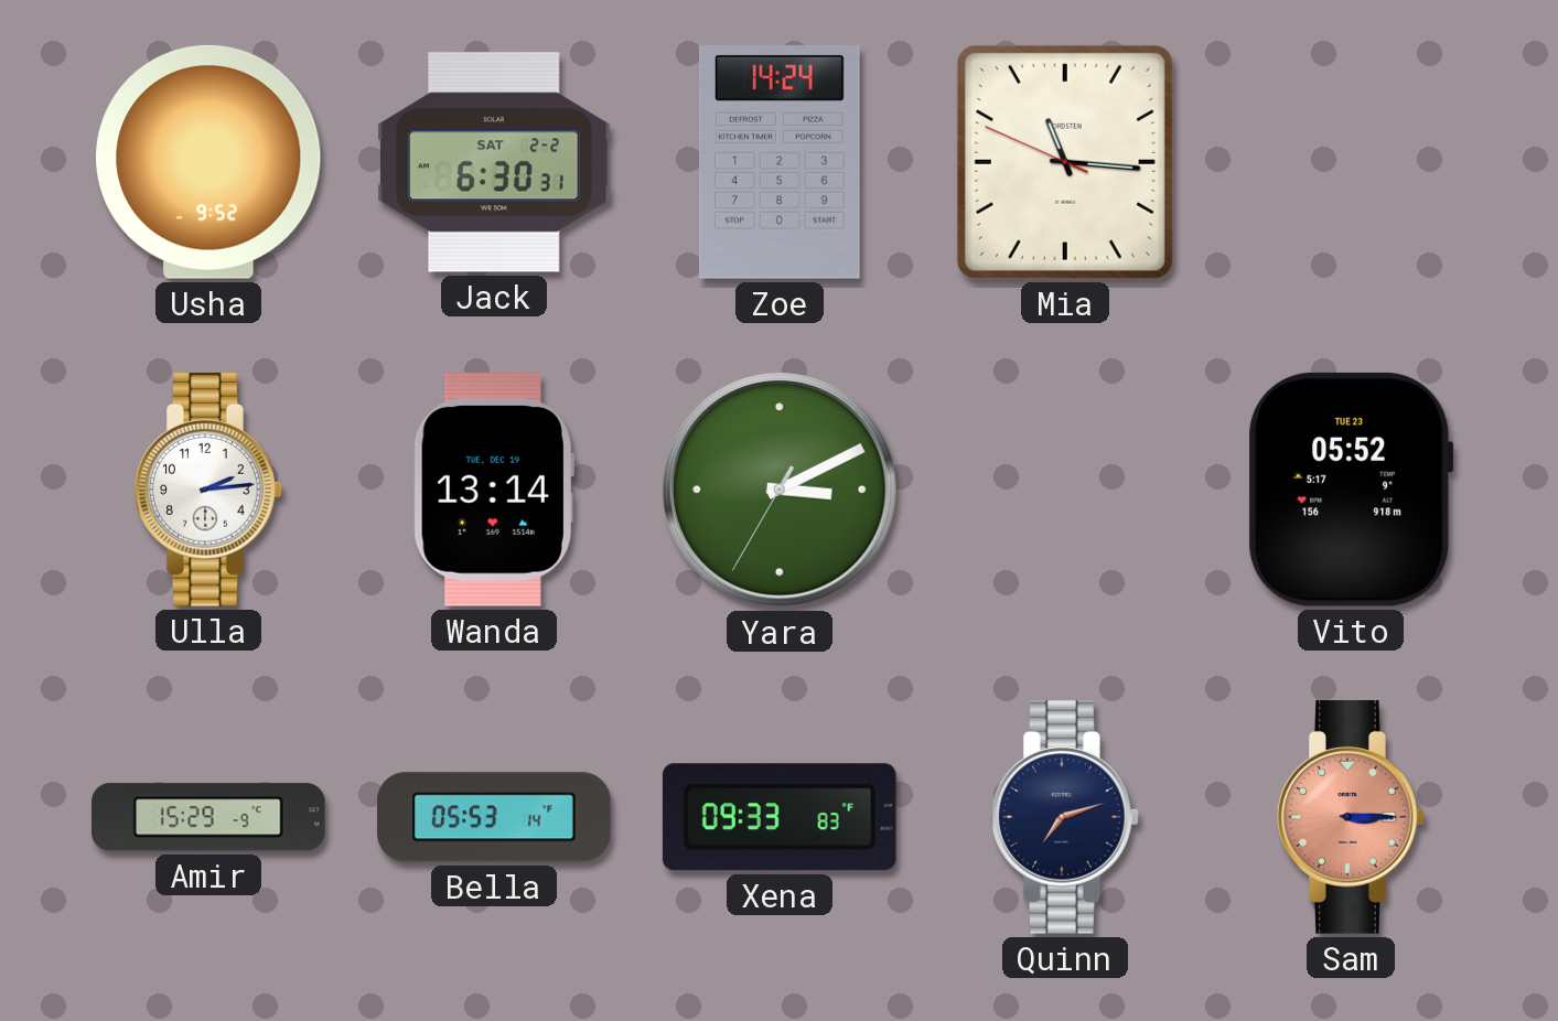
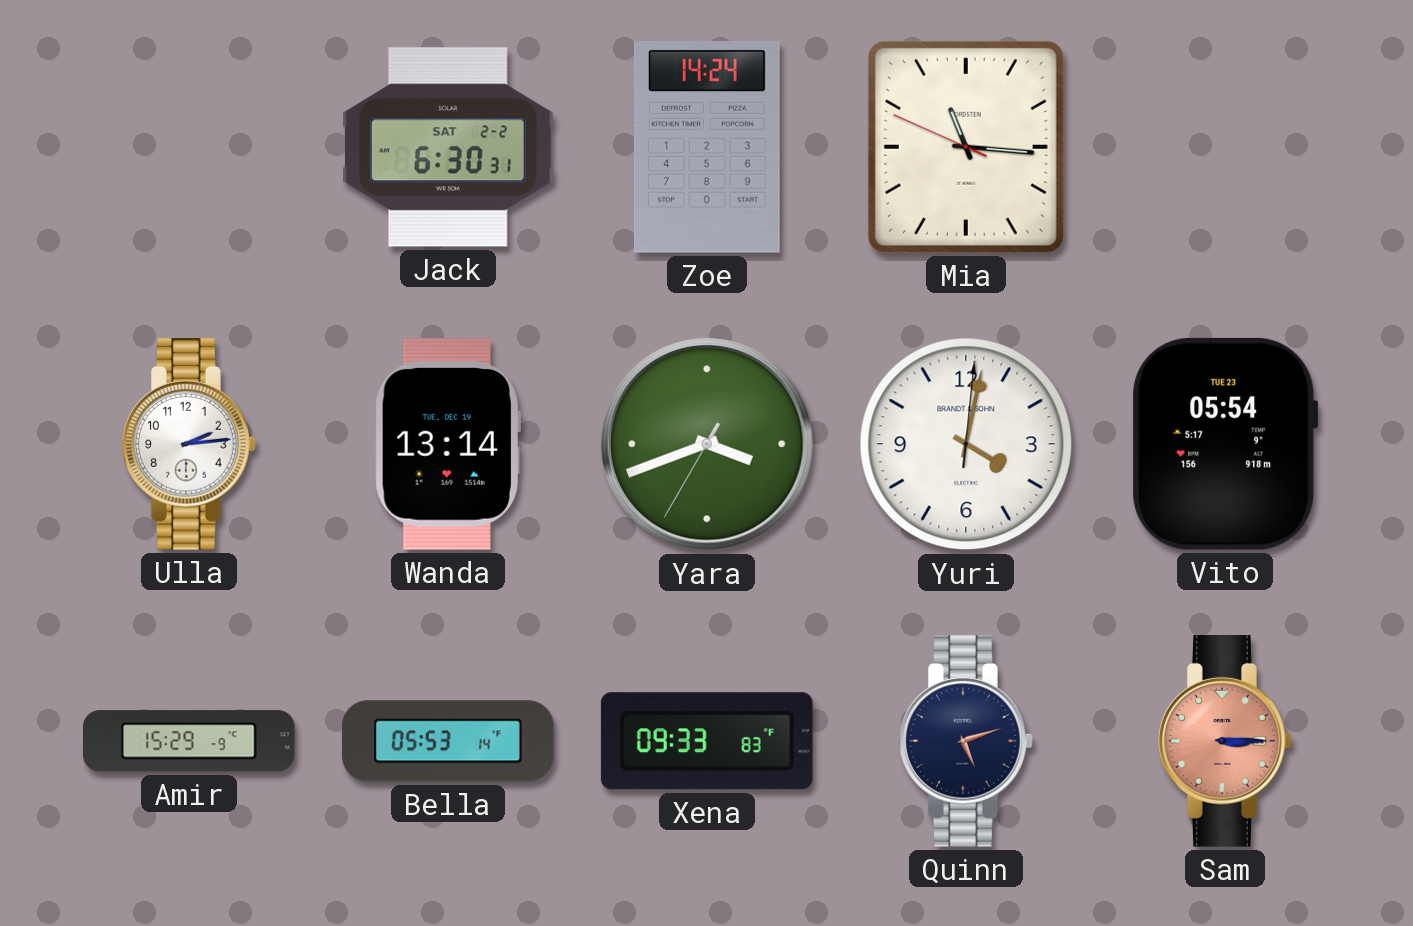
Usha: 9:52 -> none (208, 162)
Yara: 3:10 -> 3:41 (708, 445)
Yuri: none -> 4:02 (966, 444)
Vito: 05:52 -> 05:54 (1225, 444)
Quinn: 7:12 -> 5:12 (966, 742)
